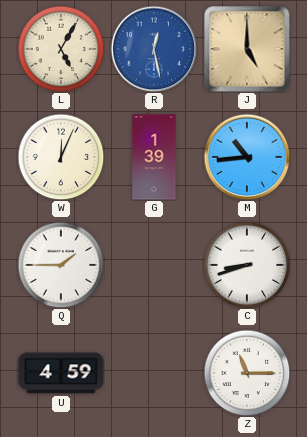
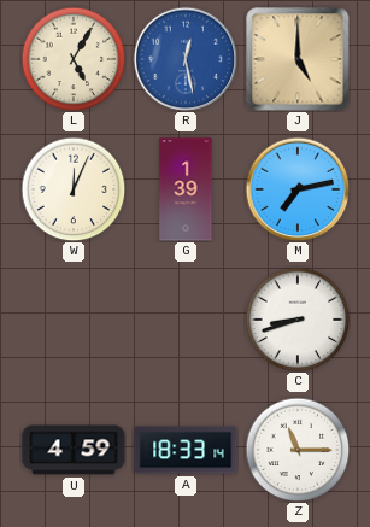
M: 10:44 -> 7:13 (298, 189)
Q: 1:45 -> none (61, 265)
A: none -> 18:33 (186, 450)
